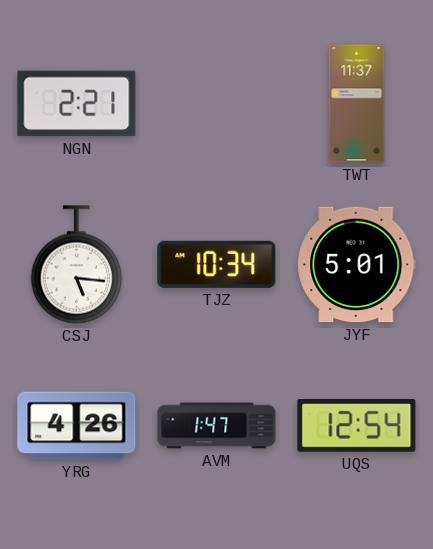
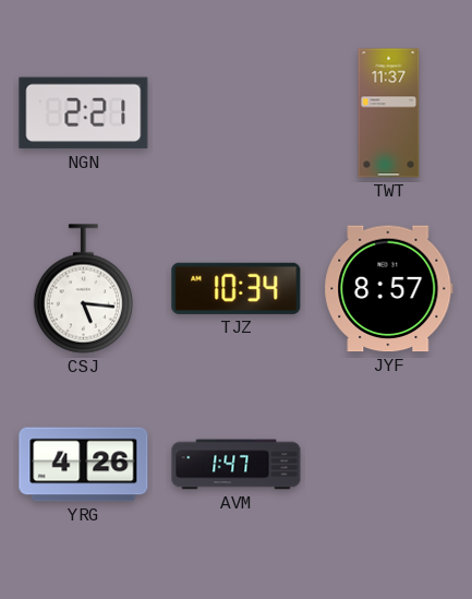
JYF: 5:01 -> 8:57 (389, 289)
UQS: 12:54 -> none (357, 426)
